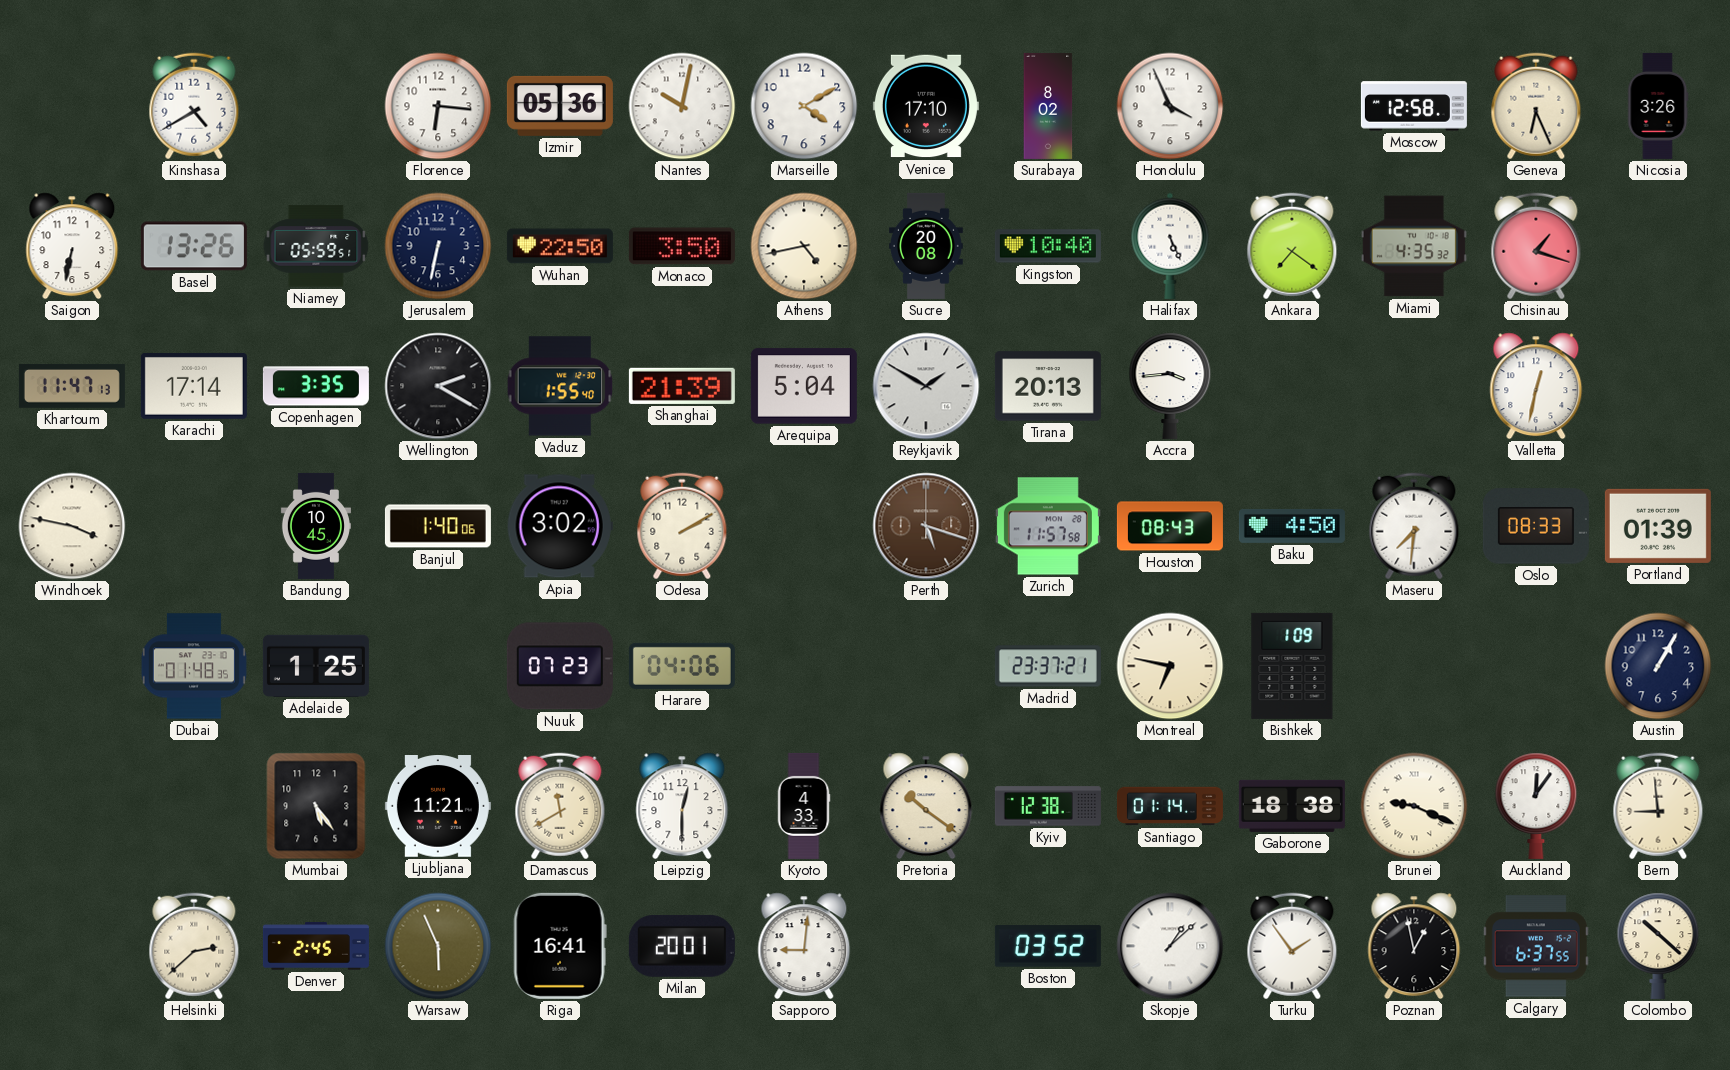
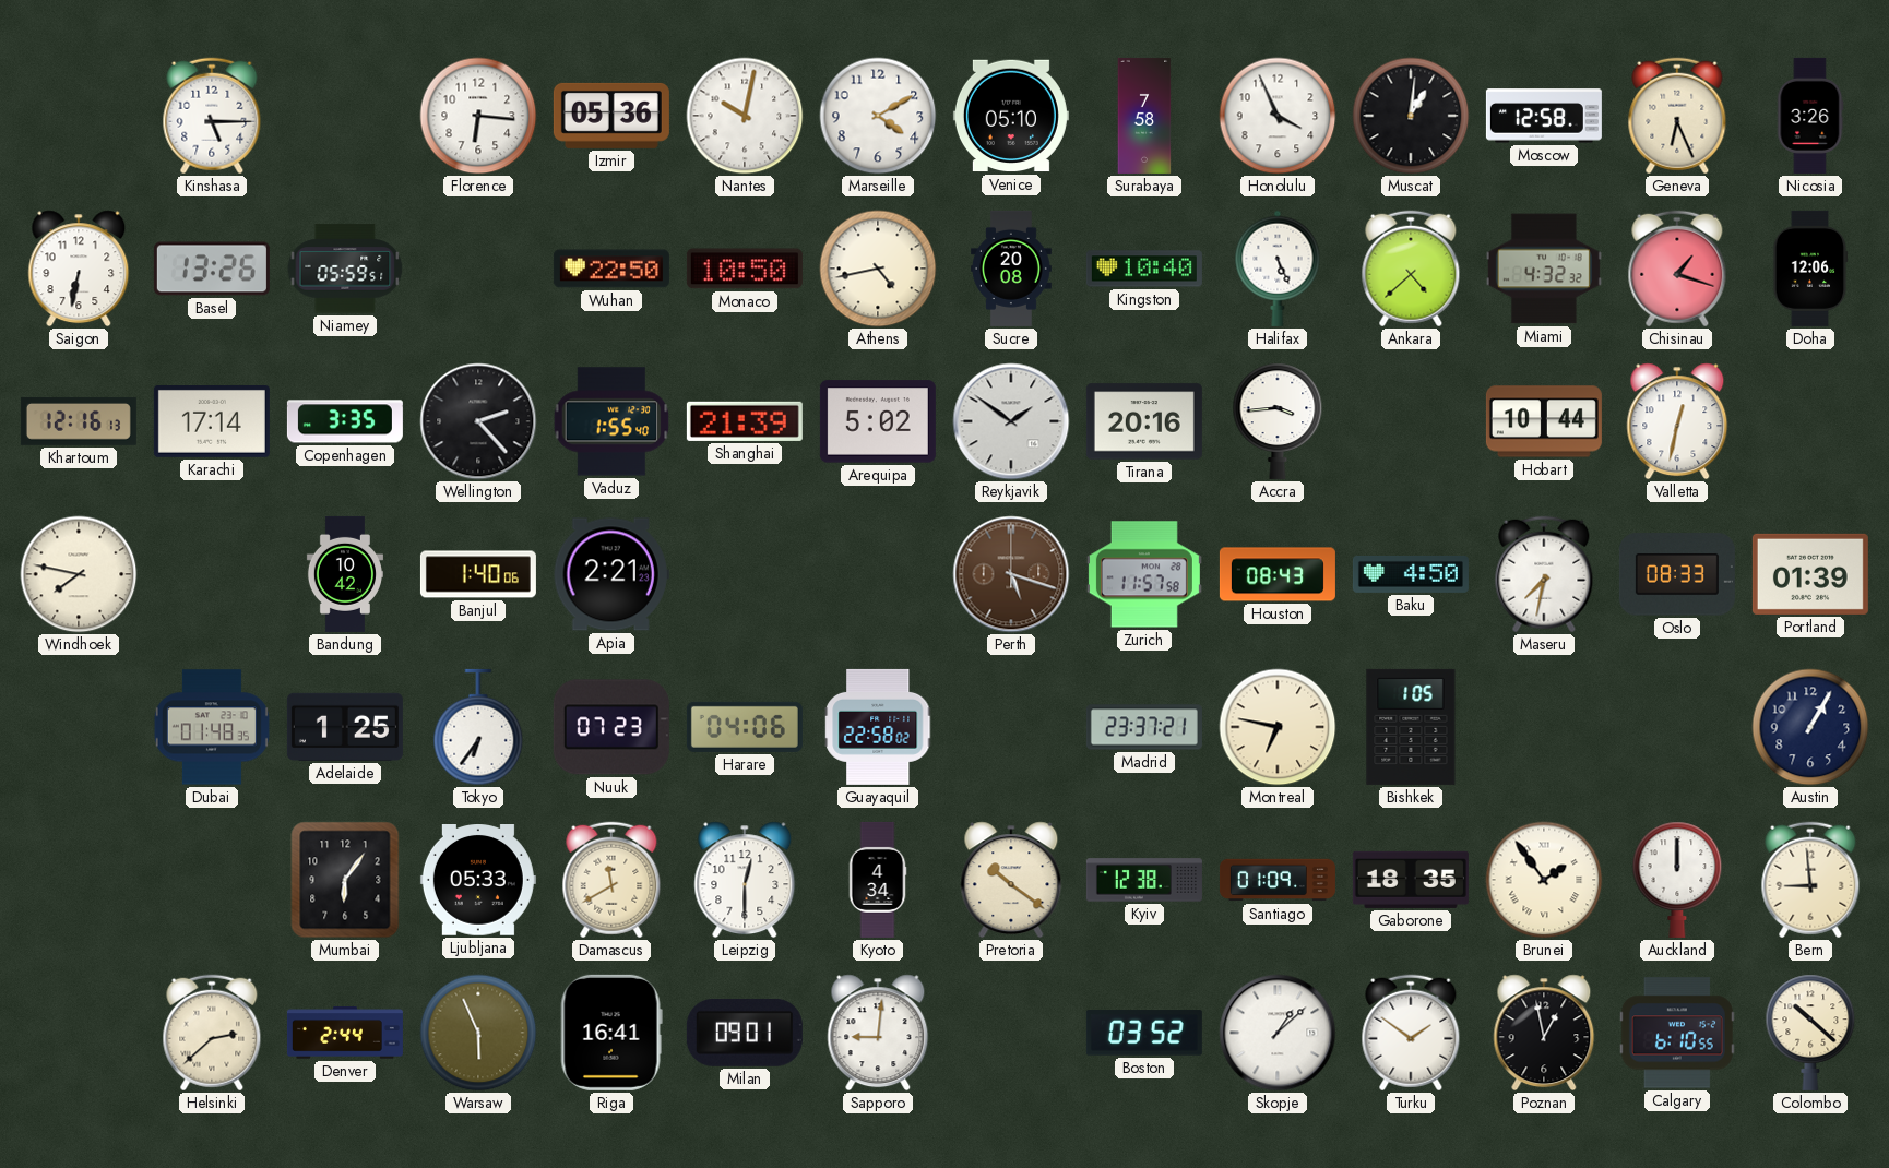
Kinshasa: 4:40 -> 5:15 (212, 116)
Venice: 17:10 -> 05:10 (1011, 116)
Surabaya: 8:02 -> 7:58 (1144, 116)
Muscat: none -> 1:01 (1411, 116)
Jerusalem: 6:32 -> none (438, 246)
Monaco: 3:50 -> 10:50 (745, 269)
Ankara: 7:21 -> 4:38 (1411, 269)
Miami: 4:35 -> 4:32 (1544, 269)
Doha: none -> 12:06 (1810, 269)
Khartoum: 11:47 -> 12:16 (79, 421)
Wellington: 2:20 -> 2:23 (478, 421)
Arequipa: 5:04 -> 5:02 (878, 421)
Reykjavik: 1:50 -> 1:51 (1011, 421)
Tirana: 20:13 -> 20:16 (1144, 421)
Hobart: none -> 10:44 (1544, 421)
Windhoek: 3:47 -> 7:47 (79, 574)
Bandung: 10:45 -> 10:42 (345, 574)
Apia: 3:02 -> 2:21 (611, 574)
Odesa: 2:10 -> none (682, 526)
Maseru: 7:31 -> 7:32 (1544, 574)
Tokyo: none -> 6:36 (478, 727)
Guayaquil: none -> 22:58 (879, 727)
Bishkek: 1:09 -> 1:05 (1411, 727)
Mumbai: 5:24 -> 6:06 (345, 880)
Ljubljana: 11:21 -> 05:33 (478, 881)
Kyoto: 4:33 -> 4:34 (878, 880)
Santiago: 01:14 -> 01:09 (1278, 880)
Gaborone: 18:38 -> 18:35 (1411, 880)
Brunei: 9:19 -> 1:54 (1544, 880)
Auckland: 12:06 -> 12:00 (1677, 880)
Denver: 2:45 -> 2:44 (345, 1033)
Milan: 20:01 -> 09:01 (745, 1033)
Turku: 1:54 -> 1:51 (1411, 1033)
Calgary: 6:37 -> 6:10 (1677, 1033)
